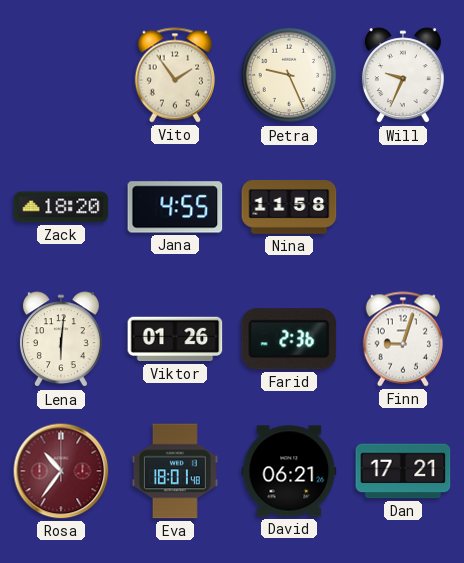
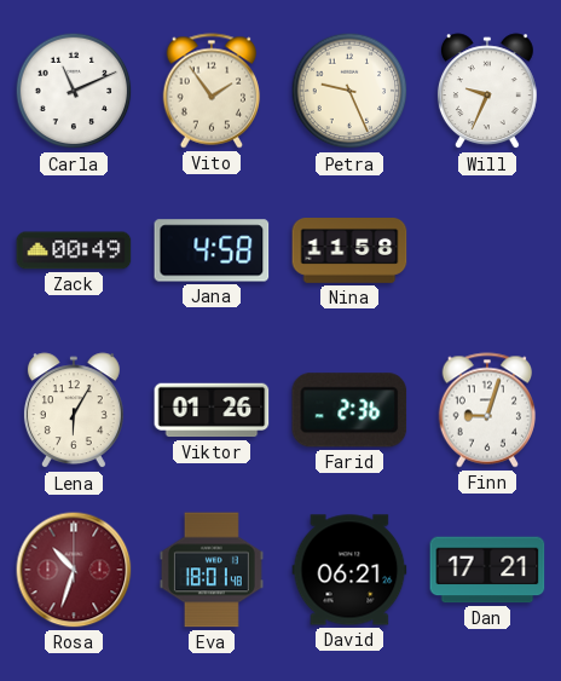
Carla: none -> 11:11 (74, 91)
Zack: 18:20 -> 00:49 (74, 250)
Jana: 4:55 -> 4:58 (212, 250)
Lena: 6:01 -> 6:05 (74, 411)
Rosa: 10:36 -> 10:33 (74, 570)
